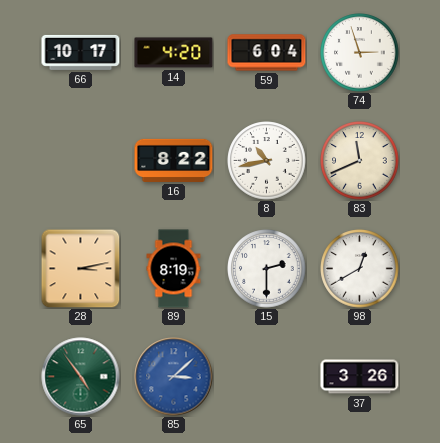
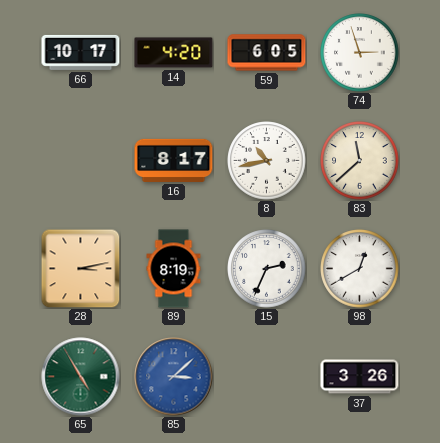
59: 6:04 -> 6:05 (267, 53)
16: 8:22 -> 8:17 (174, 160)
83: 11:41 -> 11:38 (360, 161)
15: 2:30 -> 2:34 (267, 269)
65: 4:54 -> 4:55 (81, 377)
